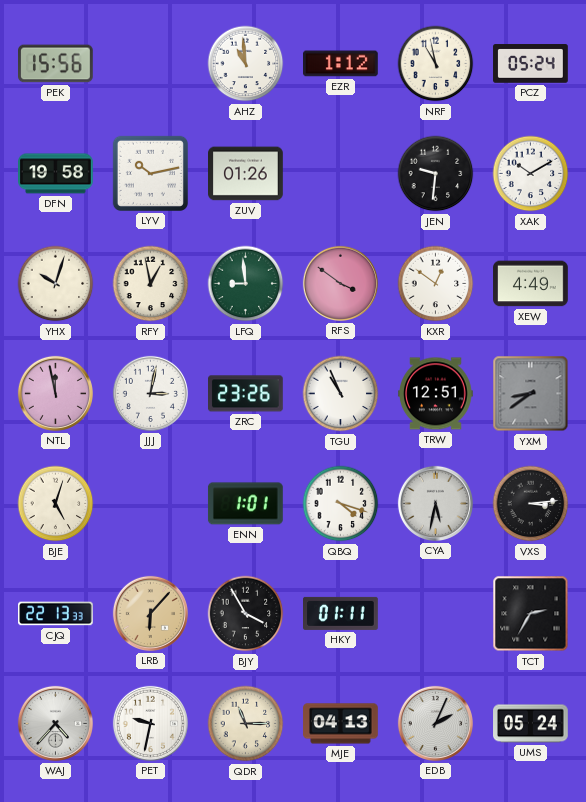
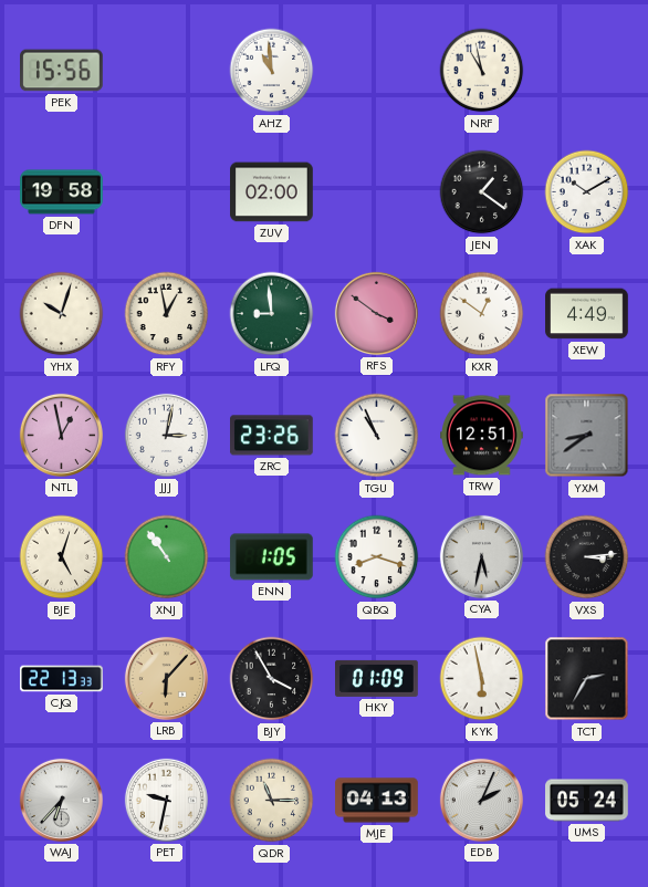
EZR: 1:12 -> none (341, 64)
PCZ: 05:24 -> none (531, 64)
LYV: 10:13 -> none (150, 173)
ZUV: 01:26 -> 02:00 (272, 192)
JEN: 9:31 -> 1:21 (482, 192)
NTL: 11:58 -> 12:58 (61, 435)
XNJ: none -> 10:54 (167, 557)
ENN: 1:01 -> 1:05 (272, 557)
QBQ: 4:18 -> 8:18 (377, 557)
HKY: 01:11 -> 01:09 (377, 678)
KYK: none -> 5:58 (482, 679)
WAJ: 4:37 -> 6:37 (61, 800)
